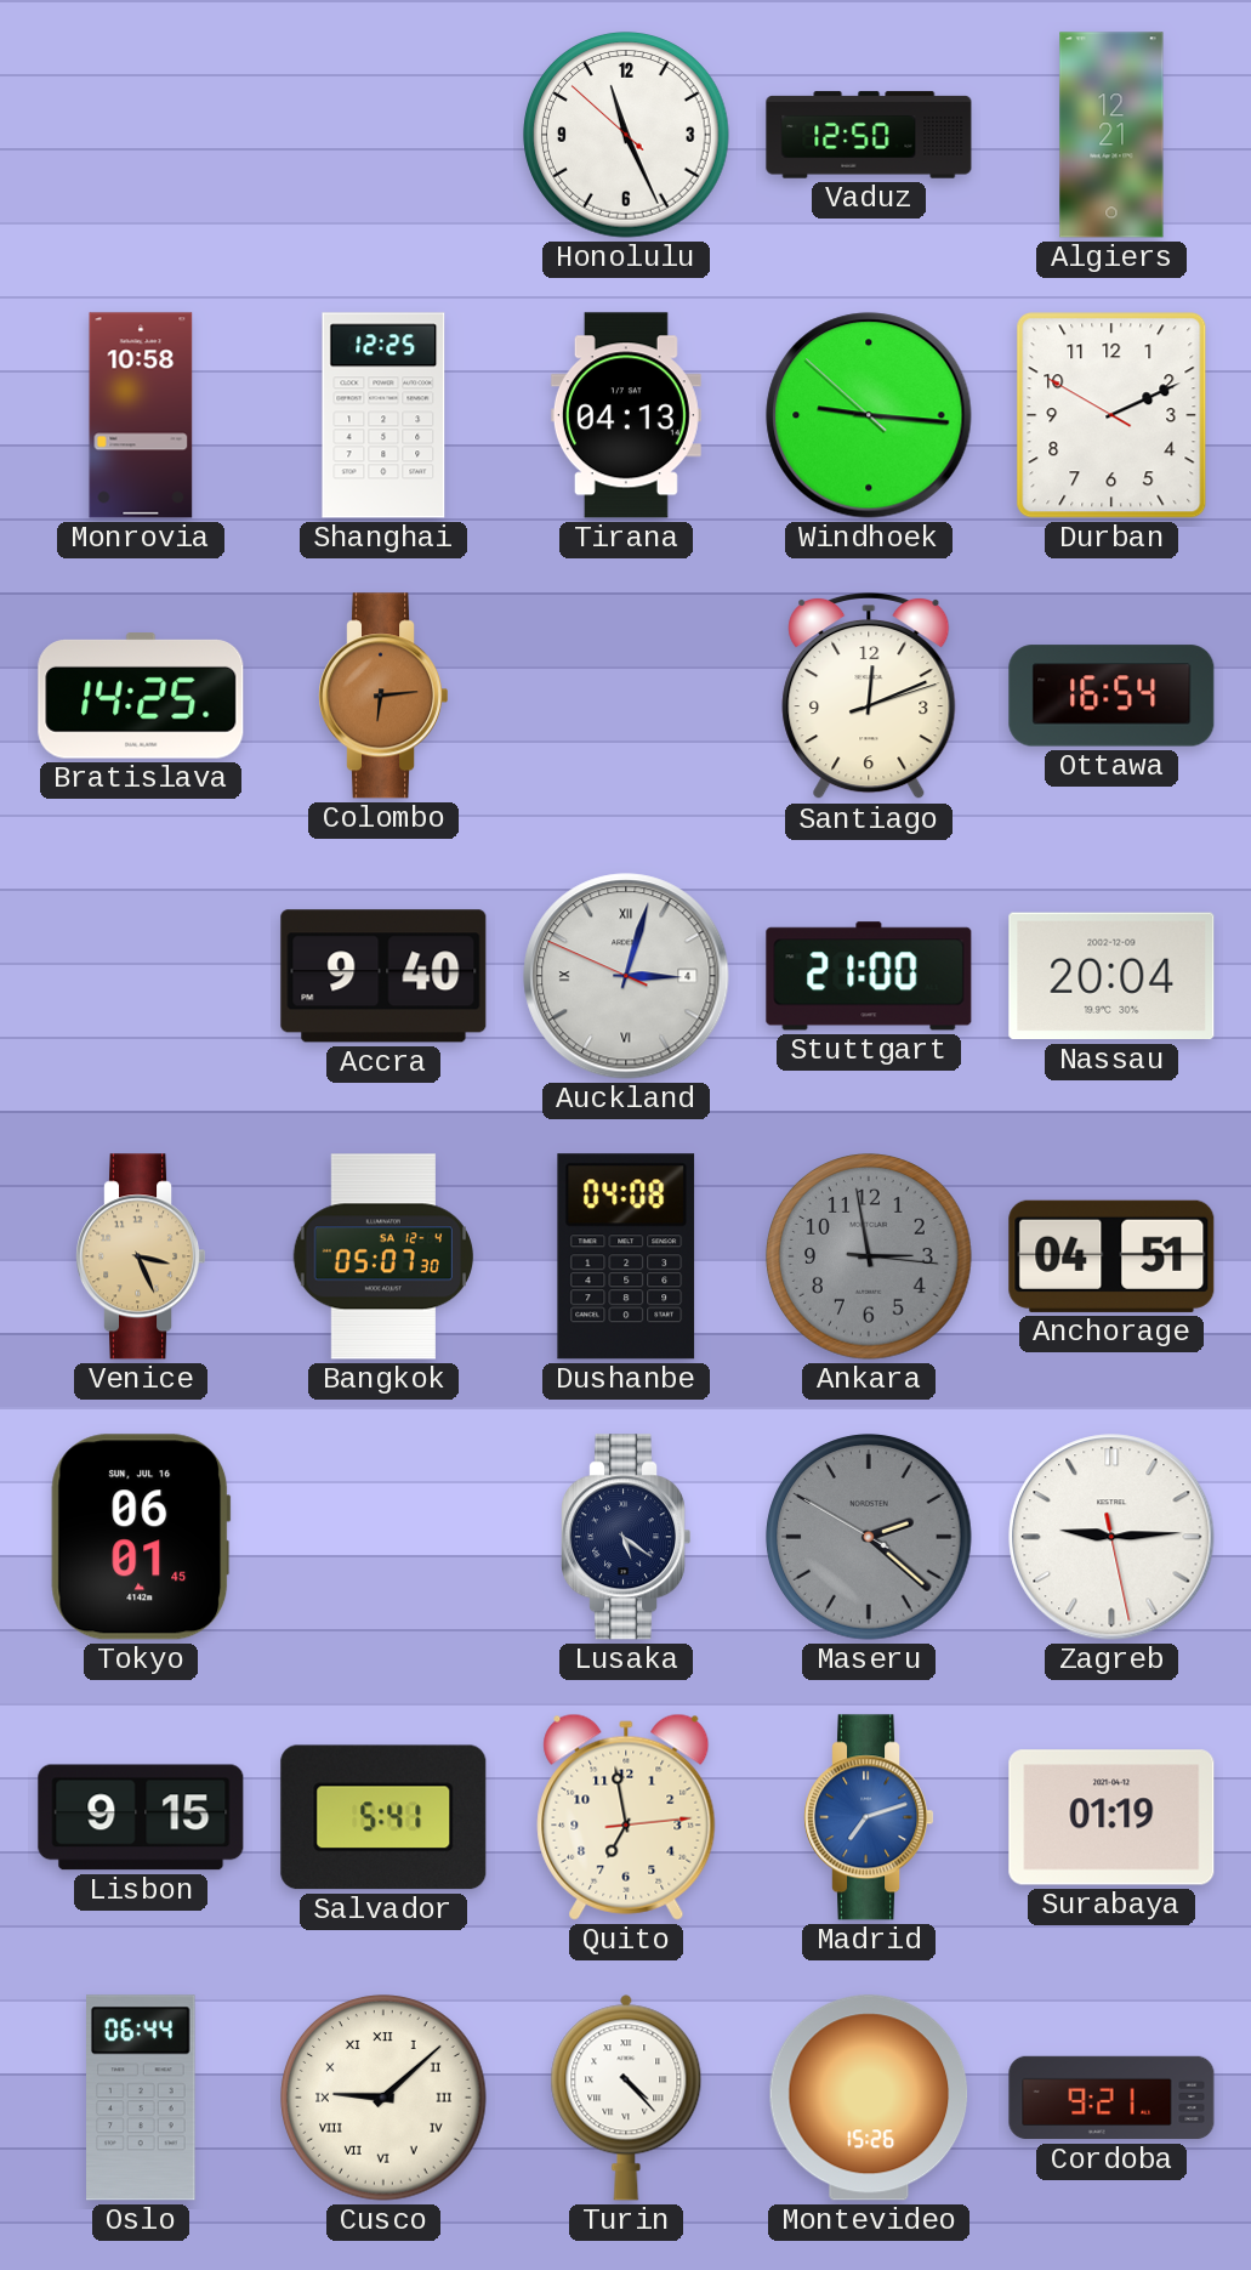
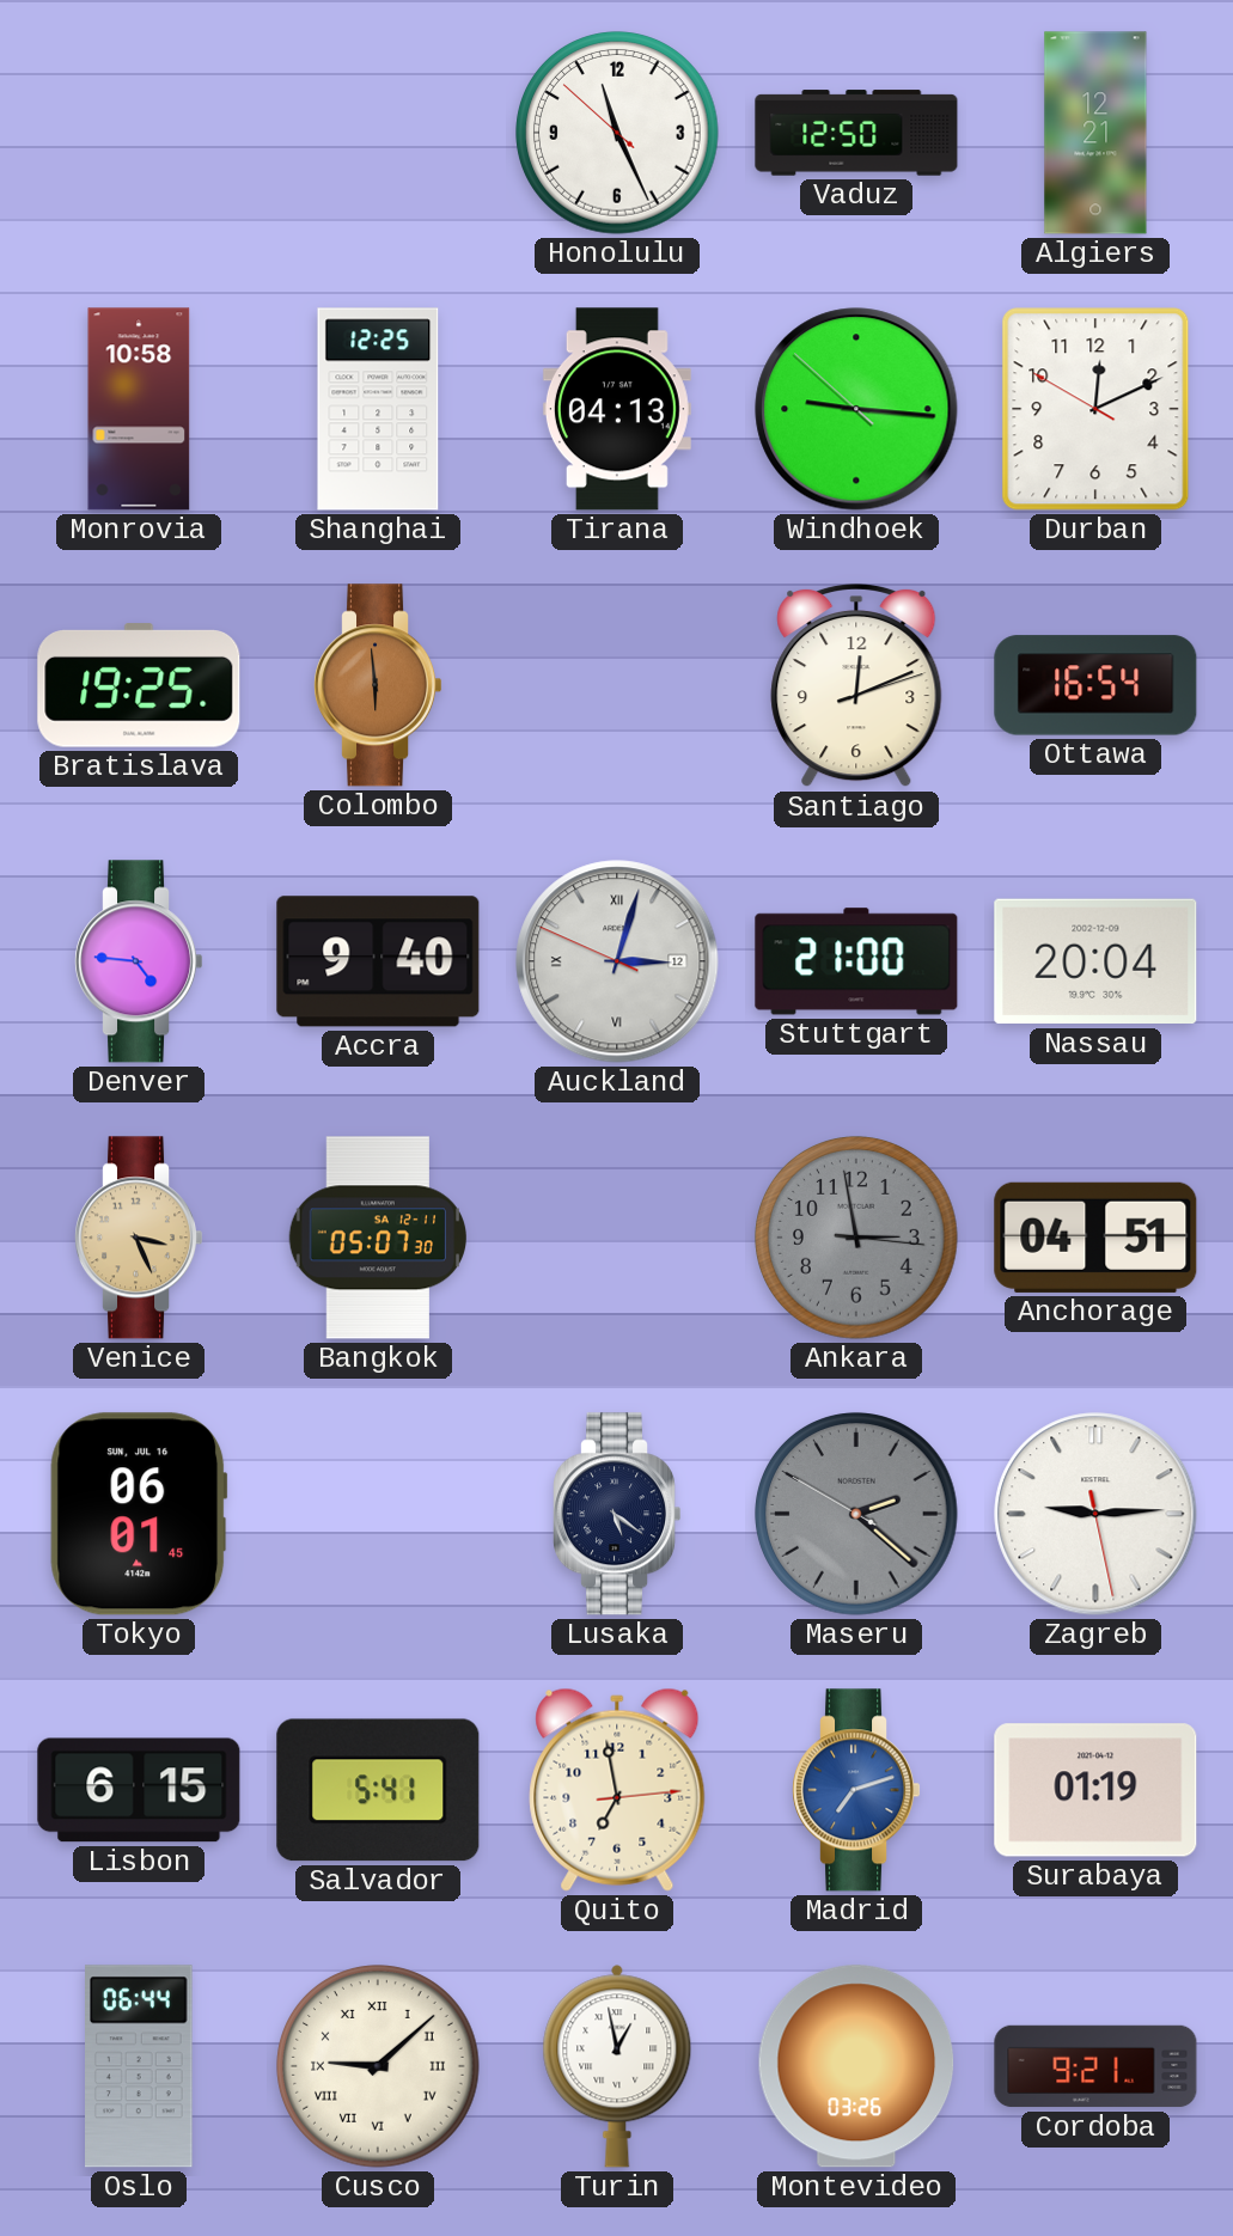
Durban: 2:10 -> 12:10 (1095, 409)
Bratislava: 14:25 -> 19:25 (139, 685)
Colombo: 6:14 -> 5:59 (379, 685)
Denver: none -> 4:46 (140, 961)
Auckland date: 4 -> 12 (617, 961)
Bangkok date: SA 12-4 -> SA 12-11 (377, 1238)
Dushanbe: 04:08 -> none (626, 1256)
Lisbon: 9:15 -> 6:15 (139, 1790)
Turin: 4:23 -> 12:58 (617, 2066)
Montevideo: 15:26 -> 03:26 (856, 2066)
